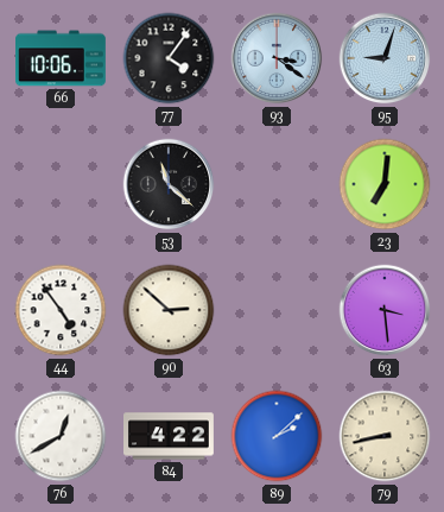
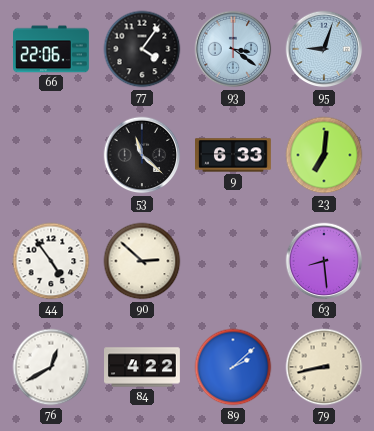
66: 10:06 -> 22:06 (52, 49)
9: none -> 6:33 (234, 155)
63: 3:29 -> 8:29 (324, 261)
